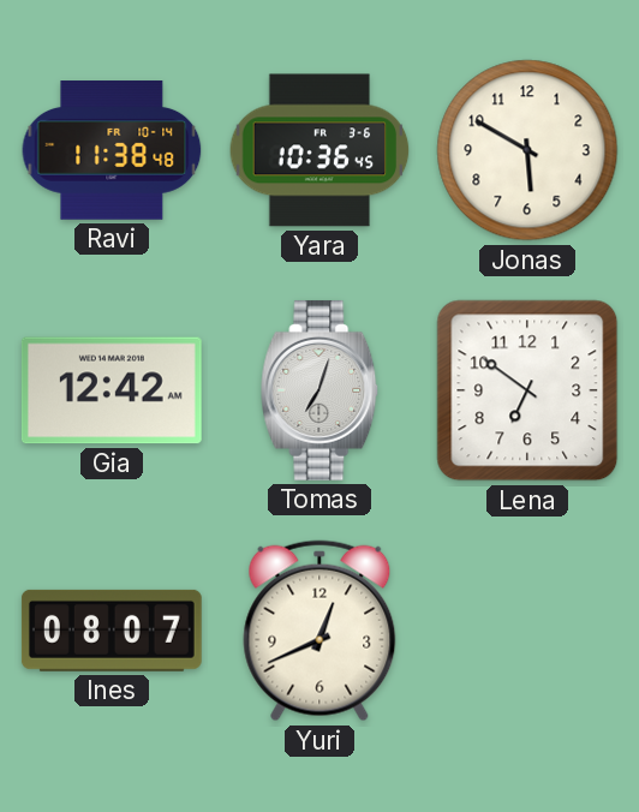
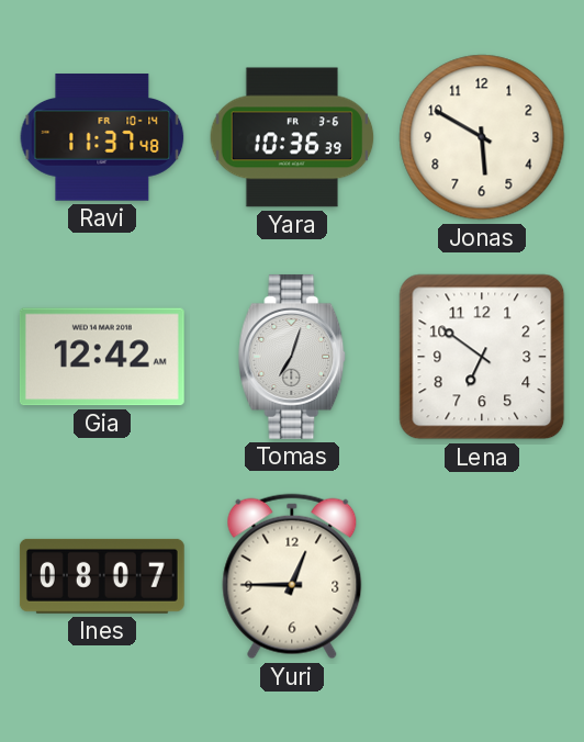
Ravi: 11:38 -> 11:37 (102, 137)
Yara: 10:36:45 -> 10:36:39 (292, 137)
Yuri: 12:41 -> 12:45 (292, 576)
